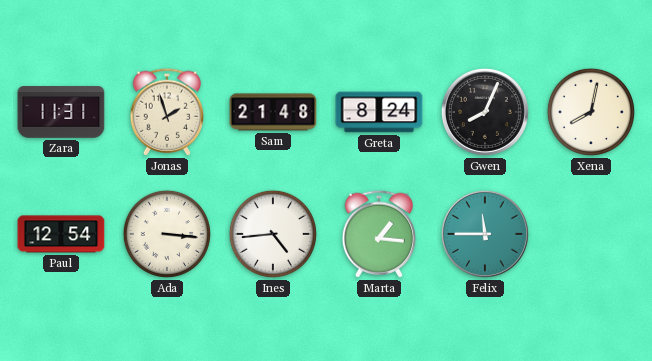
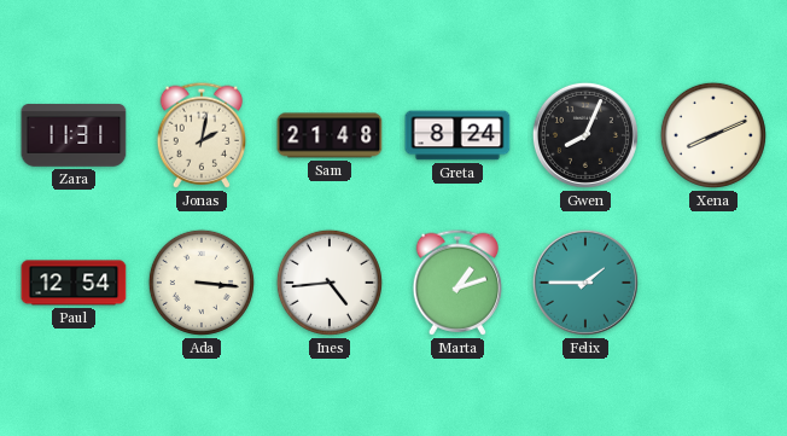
Jonas: 1:57 -> 2:02 (202, 135)
Xena: 8:02 -> 8:11 (713, 135)
Marta: 1:16 -> 1:12 (457, 283)
Felix: 11:45 -> 1:45 (585, 283)
